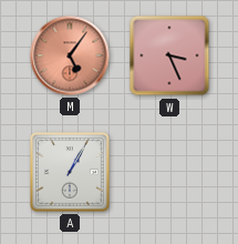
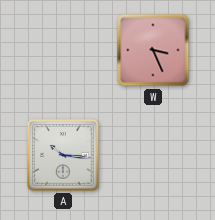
M: 5:06 -> none (70, 55)
A: 1:05 -> 10:16 (63, 155)
